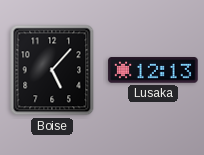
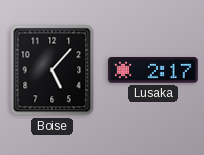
Lusaka: 12:13 -> 2:17 (153, 70)
